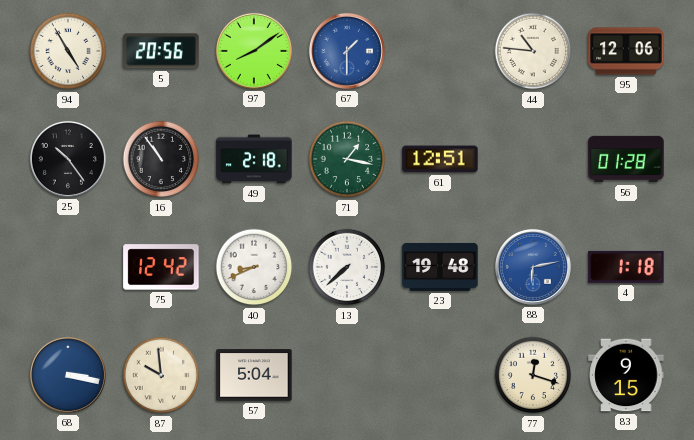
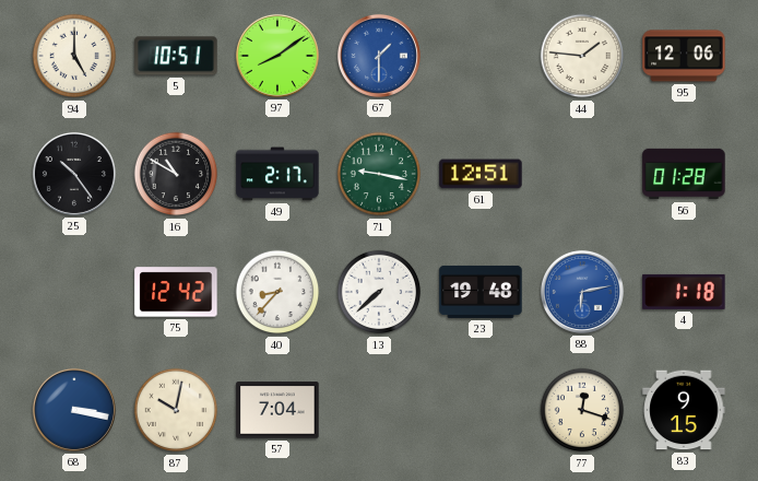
94: 4:55 -> 5:00 (74, 56)
5: 20:56 -> 10:51 (176, 56)
44: 10:46 -> 1:46 (582, 56)
16: 10:54 -> 10:50 (176, 174)
49: 2:18 -> 2:17 (277, 174)
71: 1:17 -> 9:17 (379, 174)
40: 8:41 -> 8:37 (277, 292)
87: 9:59 -> 10:02 (176, 410)
57: 5:04 -> 7:04 (277, 410)
